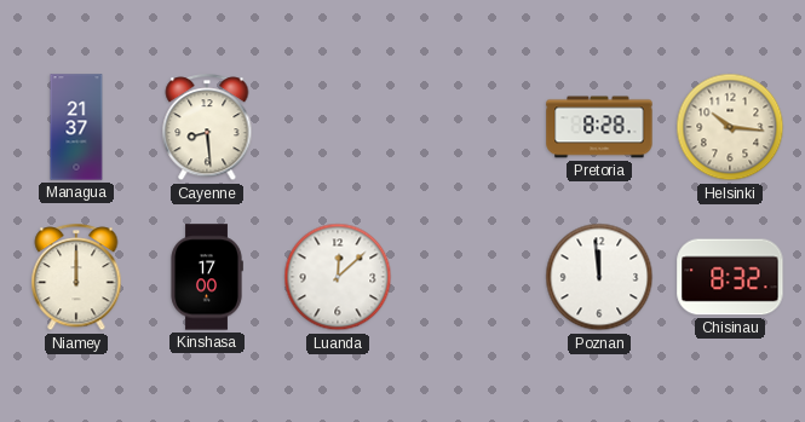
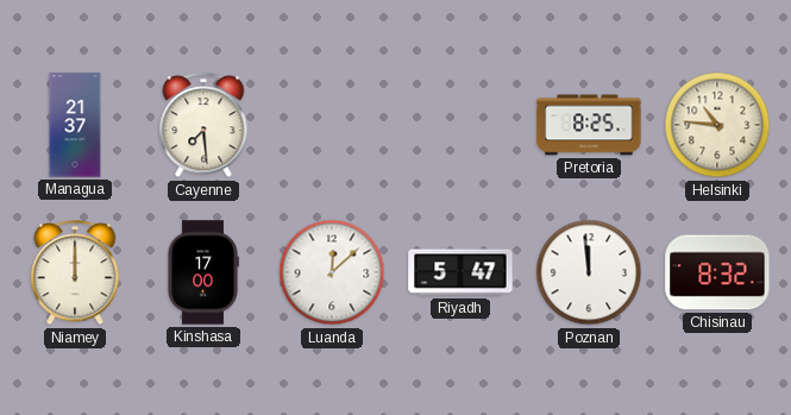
Cayenne: 8:29 -> 7:29 (203, 126)
Pretoria: 8:28 -> 8:25 (589, 125)
Helsinki: 10:16 -> 10:46 (717, 125)
Riyadh: none -> 5:47 (460, 272)
